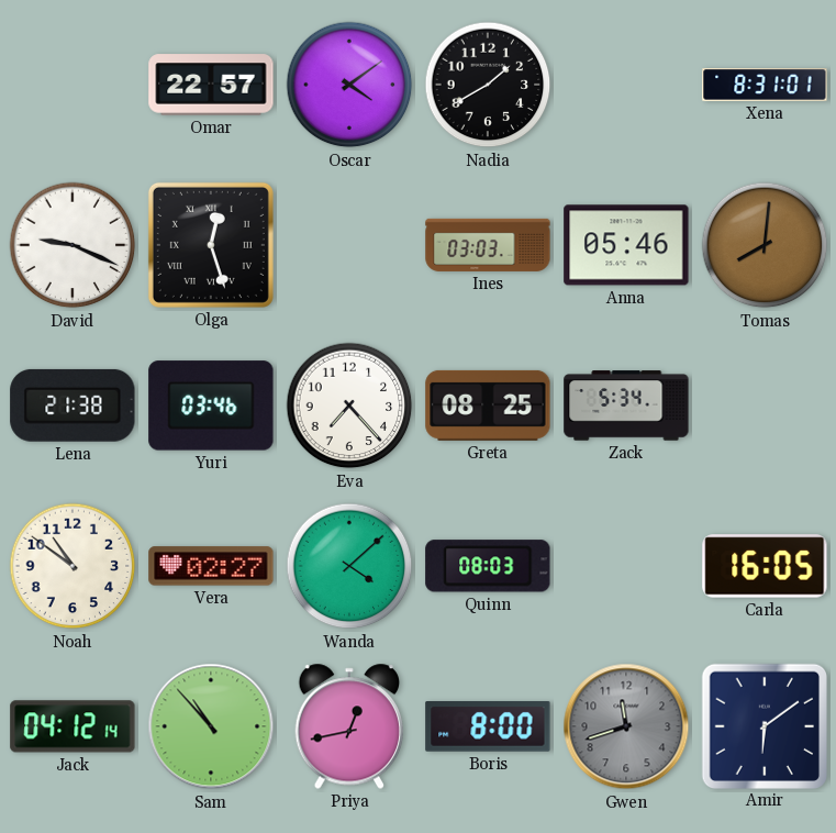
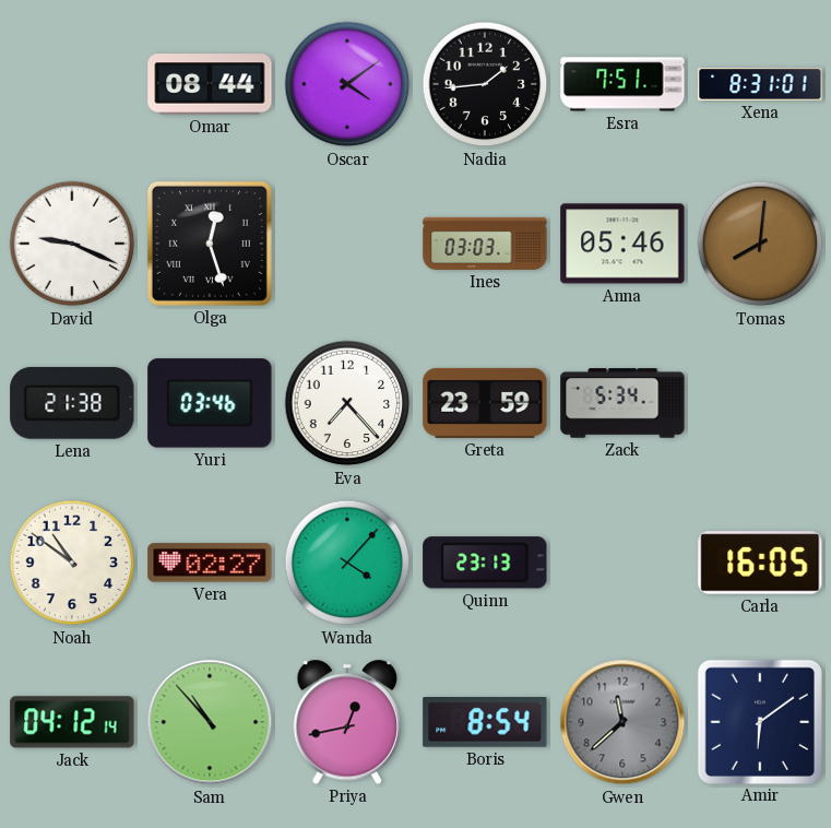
Omar: 22:57 -> 08:44 (210, 84)
Nadia: 1:40 -> 1:44 (485, 84)
Esra: none -> 7:51 (622, 84)
Greta: 08:25 -> 23:59 (485, 403)
Wanda: 4:08 -> 4:07 (347, 563)
Quinn: 08:03 -> 23:13 (485, 563)
Boris: 8:00 -> 8:54 (485, 723)
Gwen: 11:42 -> 11:38 (622, 722)
